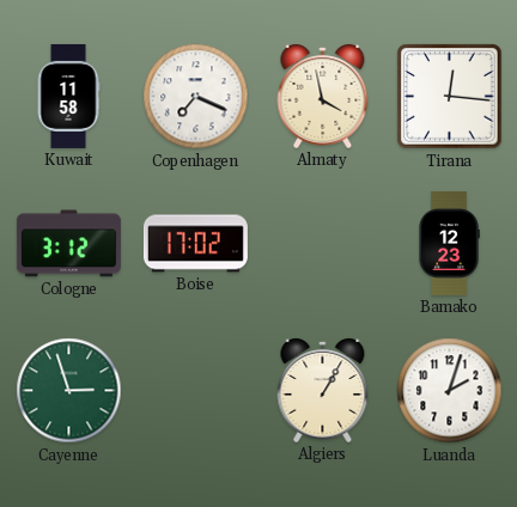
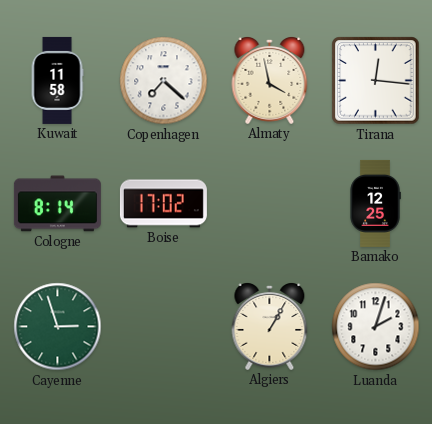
Copenhagen: 7:19 -> 7:22 (164, 81)
Cologne: 3:12 -> 8:14 (57, 204)
Bamako: 12:23 -> 12:25 (375, 203)
